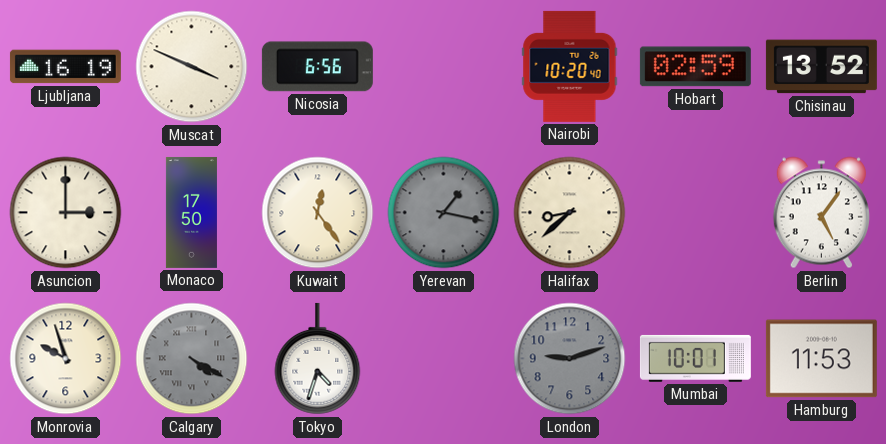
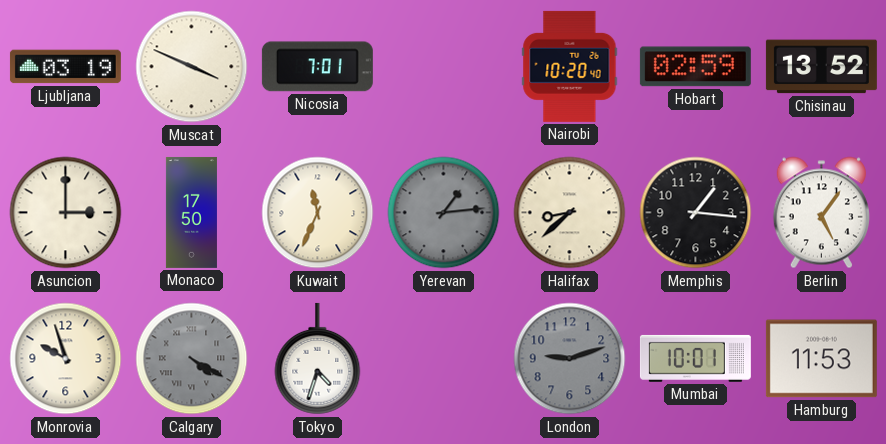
Ljubljana: 16:19 -> 03:19 (65, 67)
Nicosia: 6:56 -> 7:01 (317, 67)
Kuwait: 12:24 -> 11:34 (318, 213)
Yerevan: 1:17 -> 1:14 (444, 213)
Memphis: none -> 1:16 (696, 213)
